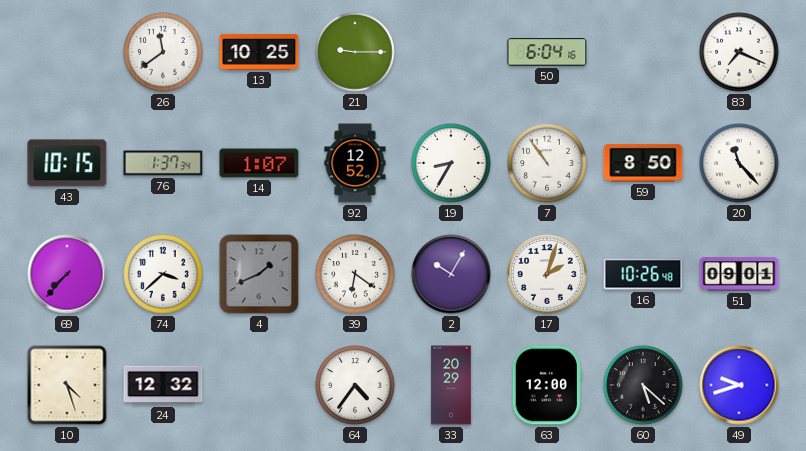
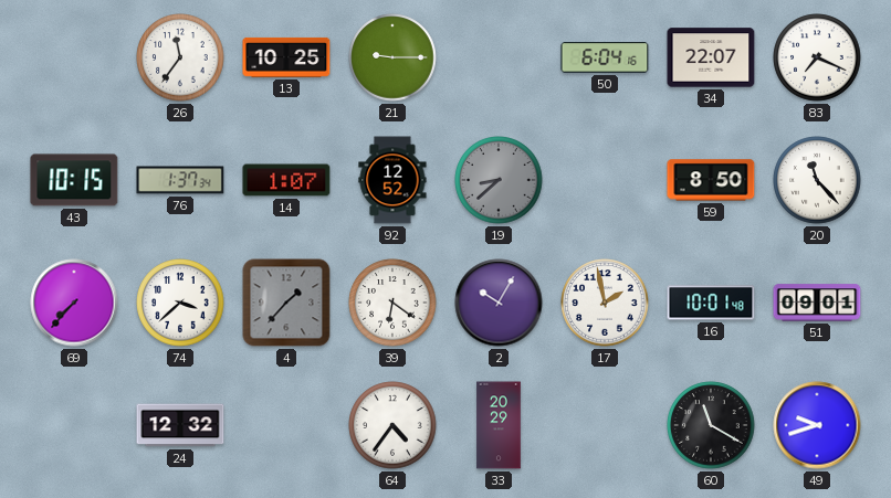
26: 11:39 -> 11:36 (180, 57)
34: none -> 22:07 (711, 57)
19: 8:35 -> 8:38 (499, 180)
19 dial: white -> grey (499, 180)
7: 10:54 -> none (547, 163)
4: 1:41 -> 1:37 (286, 303)
17: 2:03 -> 1:58 (605, 303)
16: 10:26 -> 10:01 (711, 303)
10: 4:27 -> none (67, 385)
63: 12:00 -> none (547, 385)
60: 5:22 -> 11:20 (711, 425)
